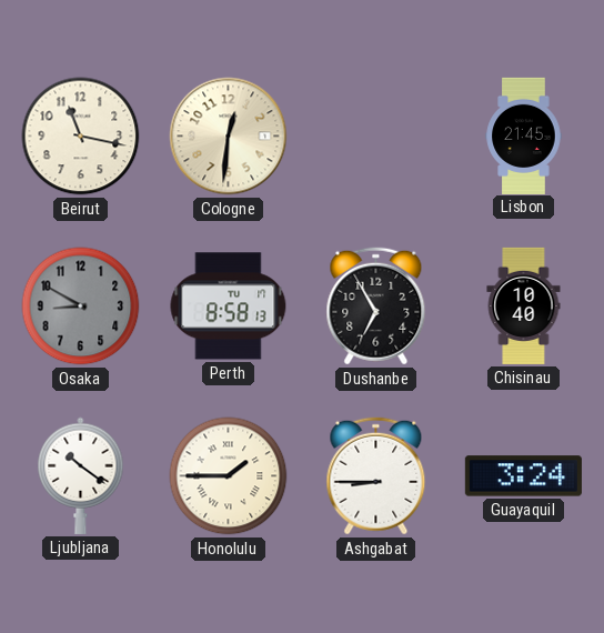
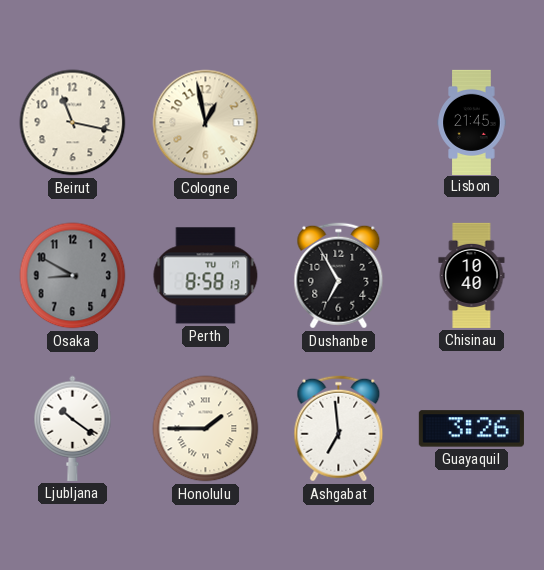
Cologne: 12:31 -> 12:58 (206, 123)
Ashgabat: 8:45 -> 6:59 (339, 429)
Guayaquil: 3:24 -> 3:26 (471, 429)
